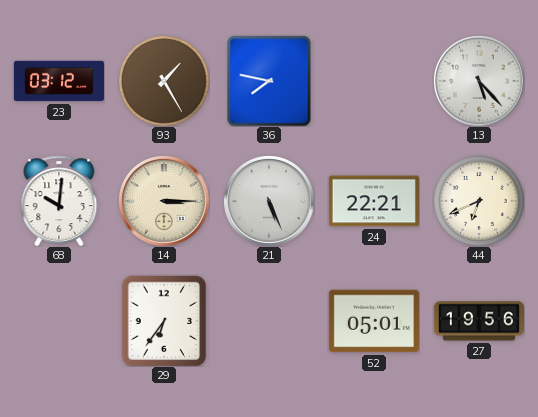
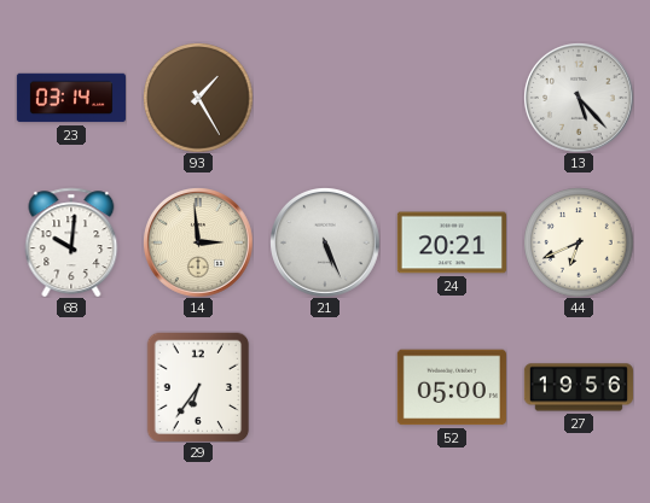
23: 03:12 -> 03:14 (70, 98)
36: 7:47 -> none (269, 81)
14: 3:15 -> 2:59 (198, 242)
24: 22:21 -> 20:21 (452, 242)
52: 05:01 -> 05:00 (452, 387)
